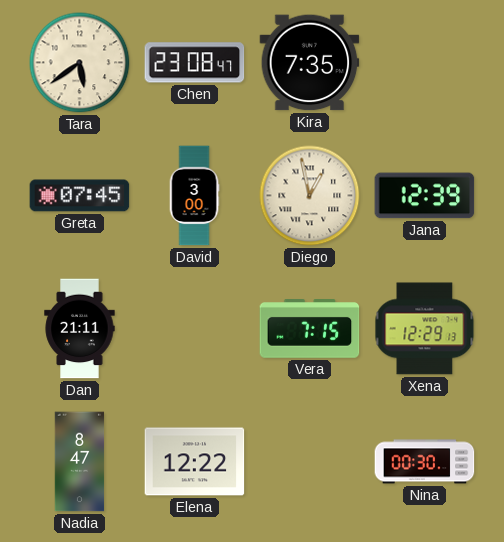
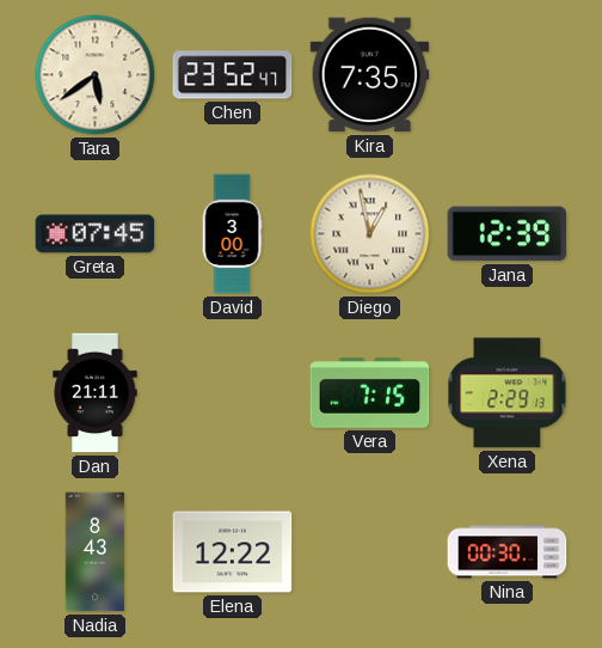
Chen: 23:08 -> 23:52 (233, 75)
Xena: 12:29 -> 2:29 (508, 393)
Nadia: 8:47 -> 8:43 (96, 552)
